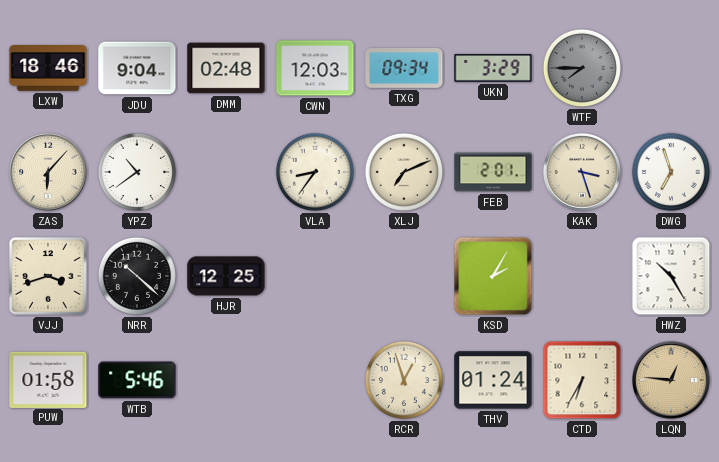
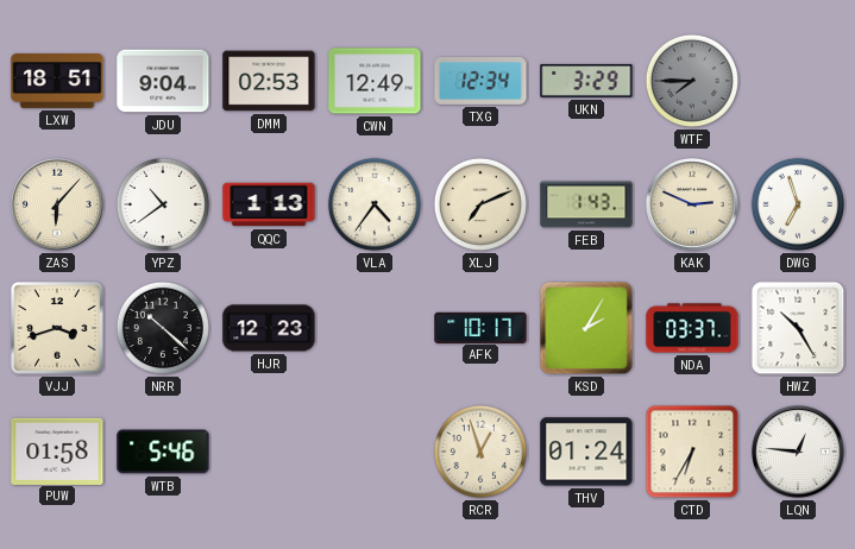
LXW: 18:46 -> 18:51 (57, 82)
DMM: 02:48 -> 02:53 (269, 81)
CWN: 12:03 -> 12:49 (375, 81)
TXG: 09:34 -> 12:34 (480, 81)
QQC: none -> 1:13 (269, 204)
VLA: 8:36 -> 4:36 (375, 204)
FEB: 2:01 -> 1:43 (586, 204)
KAK: 3:27 -> 2:49 (693, 206)
HJR: 12:25 -> 12:23 (269, 328)
AFK: none -> 10:17 (480, 327)
NDA: none -> 03:37 (692, 328)
LQN dial: champagne -> white (799, 453)
